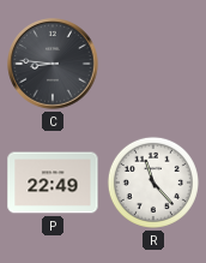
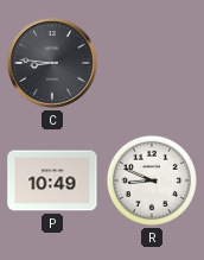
P: 22:49 -> 10:49 (52, 180)
R: 11:23 -> 8:49 (152, 180)
